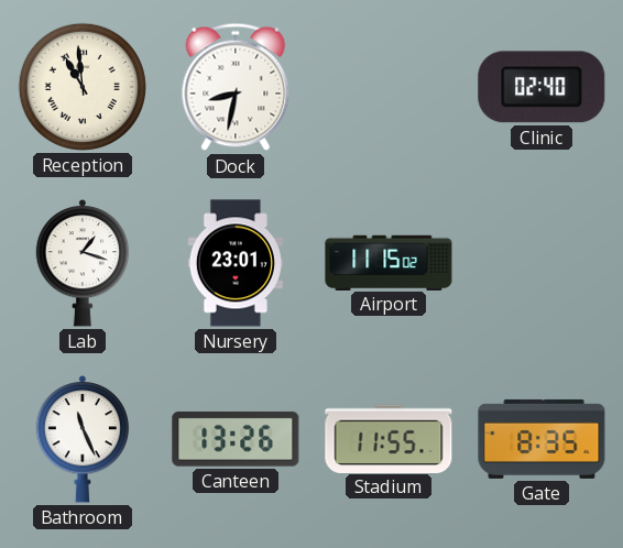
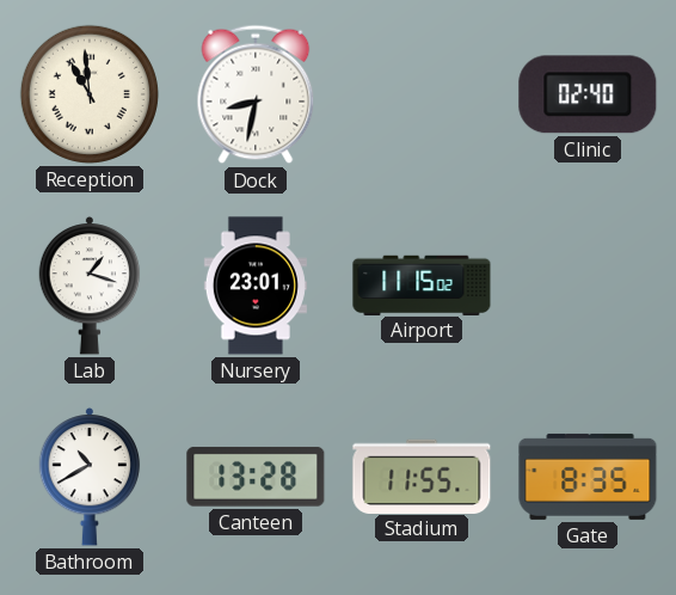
Bathroom: 11:26 -> 10:40 (90, 478)
Canteen: 13:26 -> 13:28 (256, 477)
